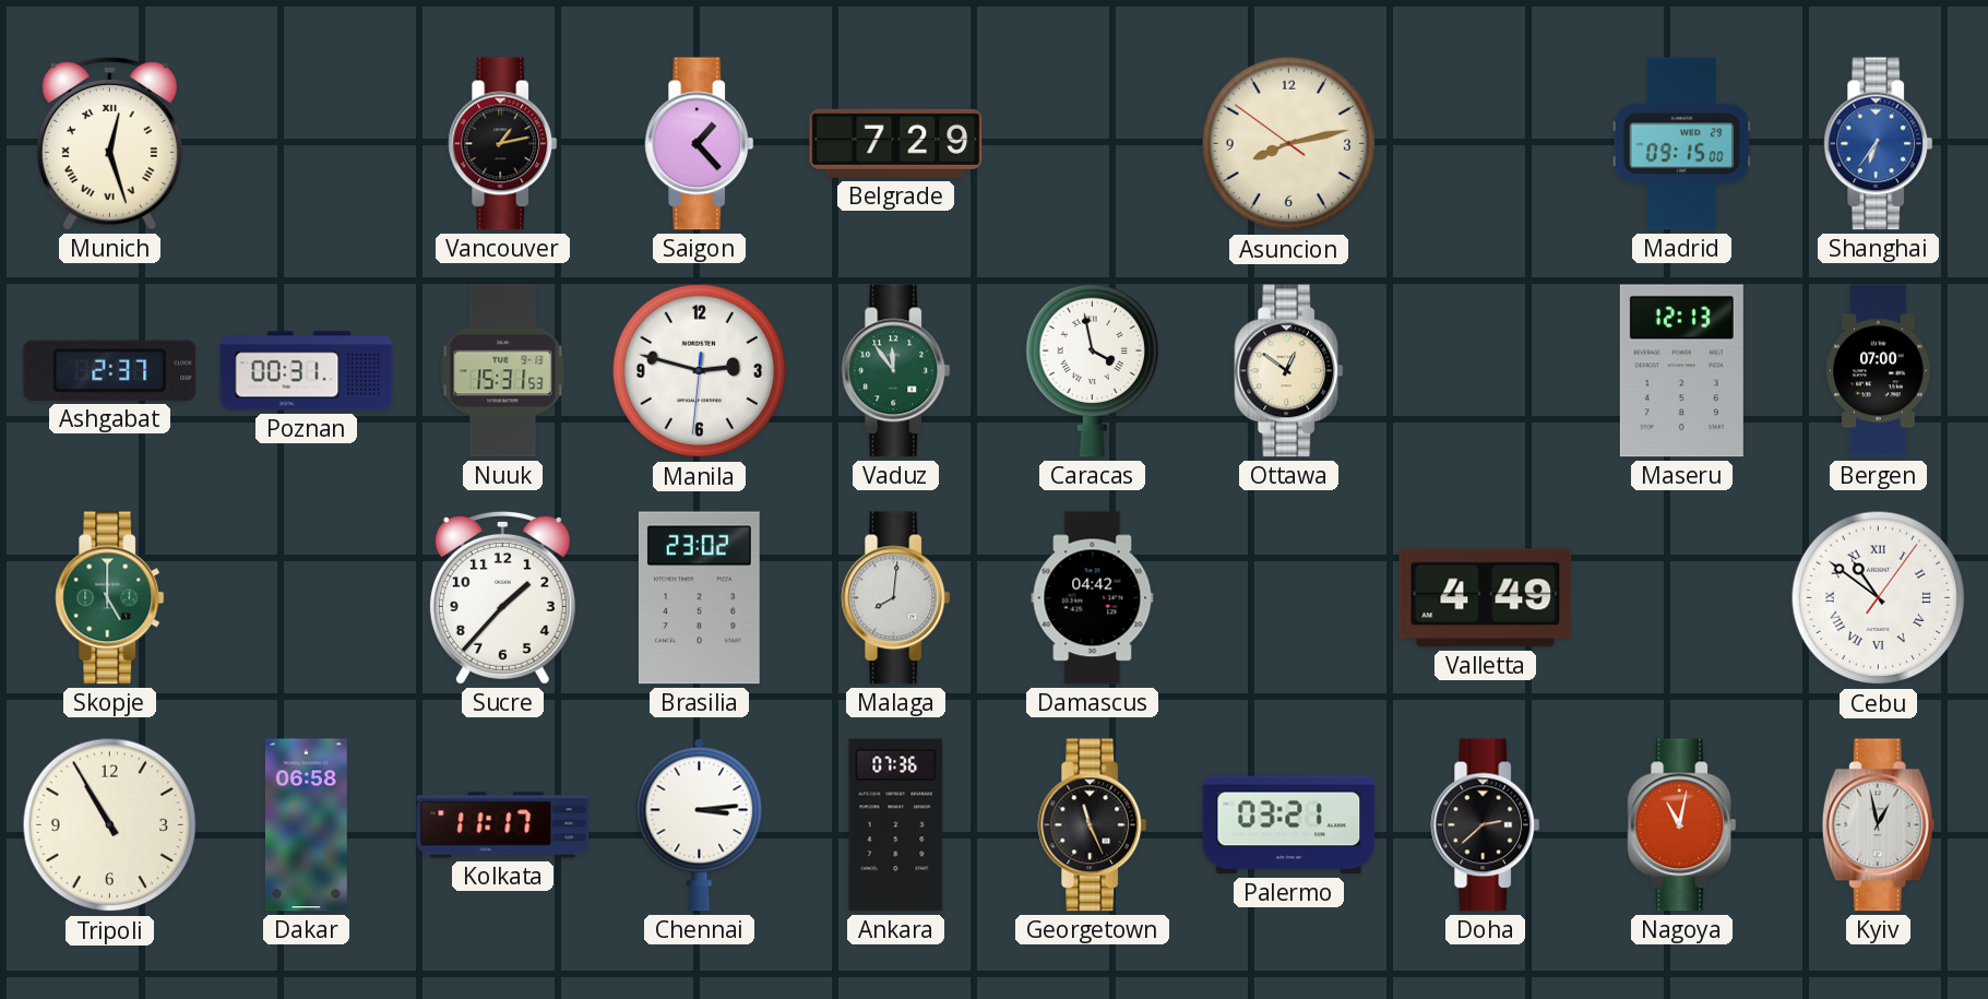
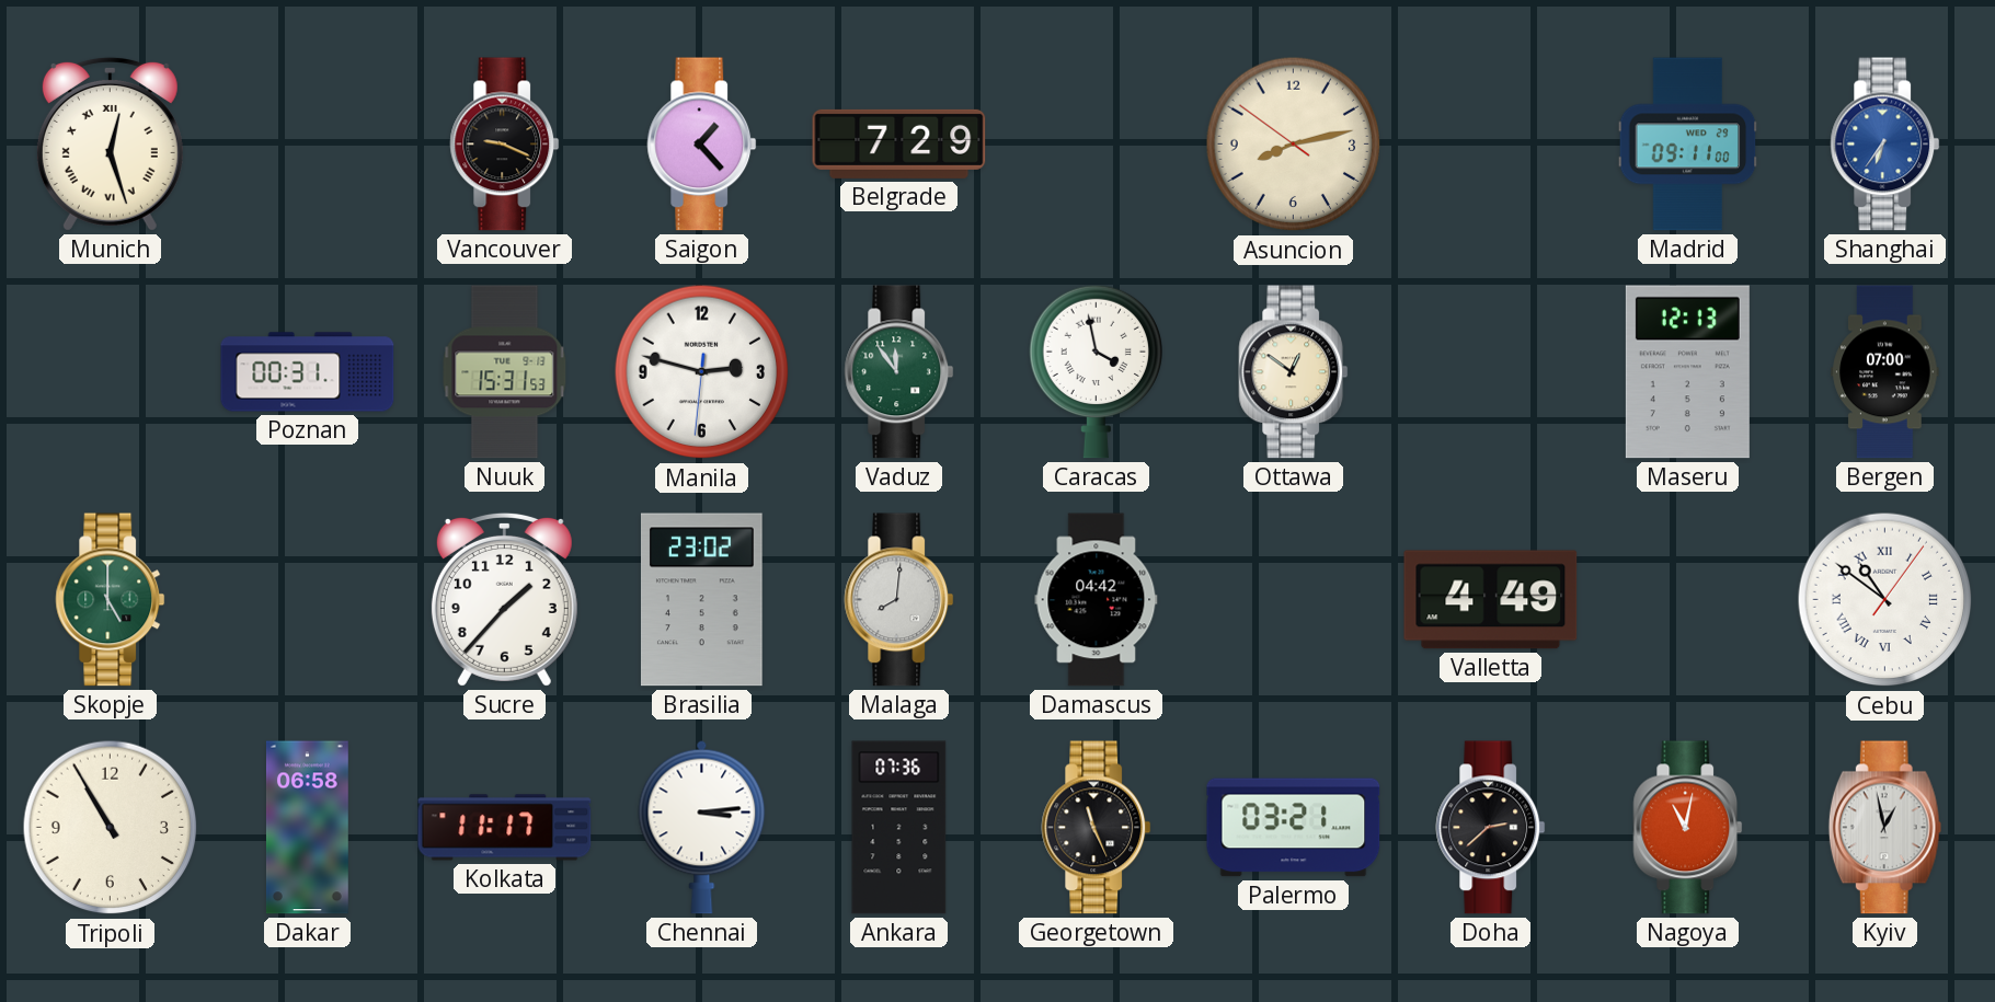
Vancouver: 1:13 -> 9:19 (505, 145)
Madrid: 09:15 -> 09:11 (1688, 145)
Ashgabat: 2:37 -> none (110, 370)
